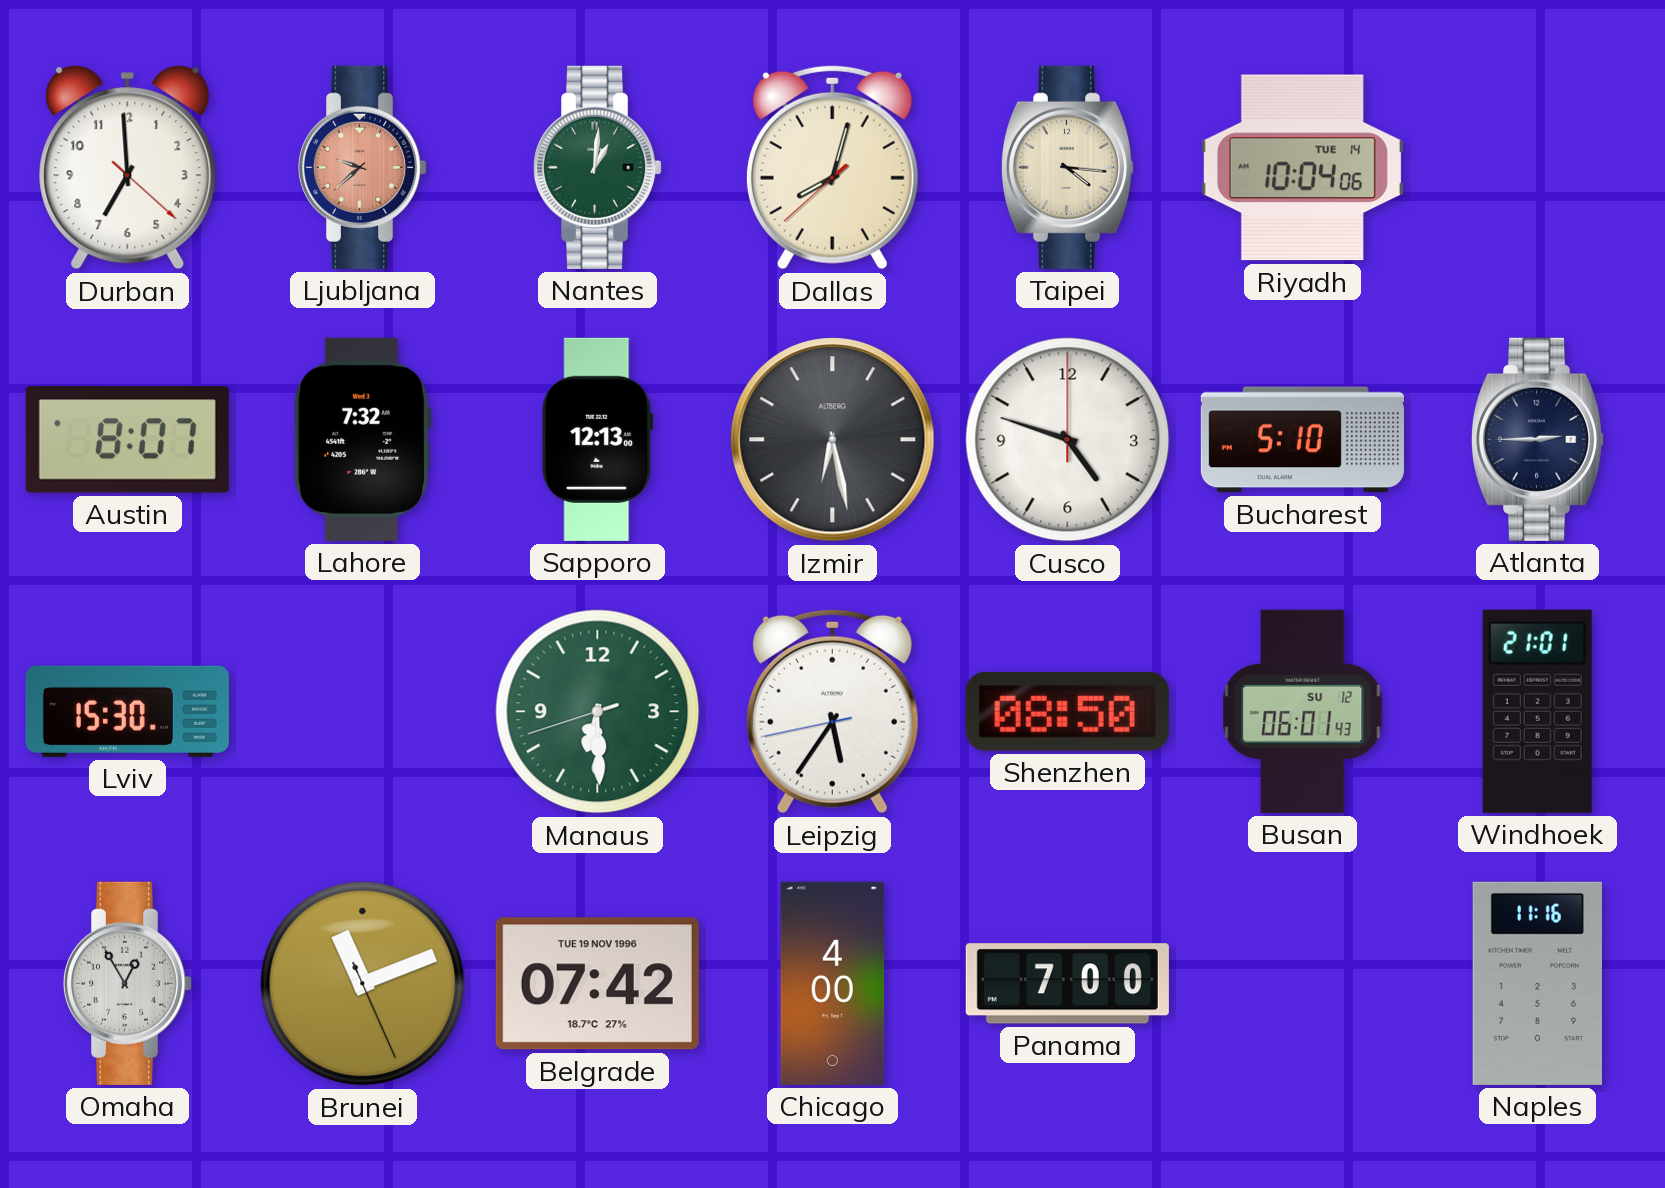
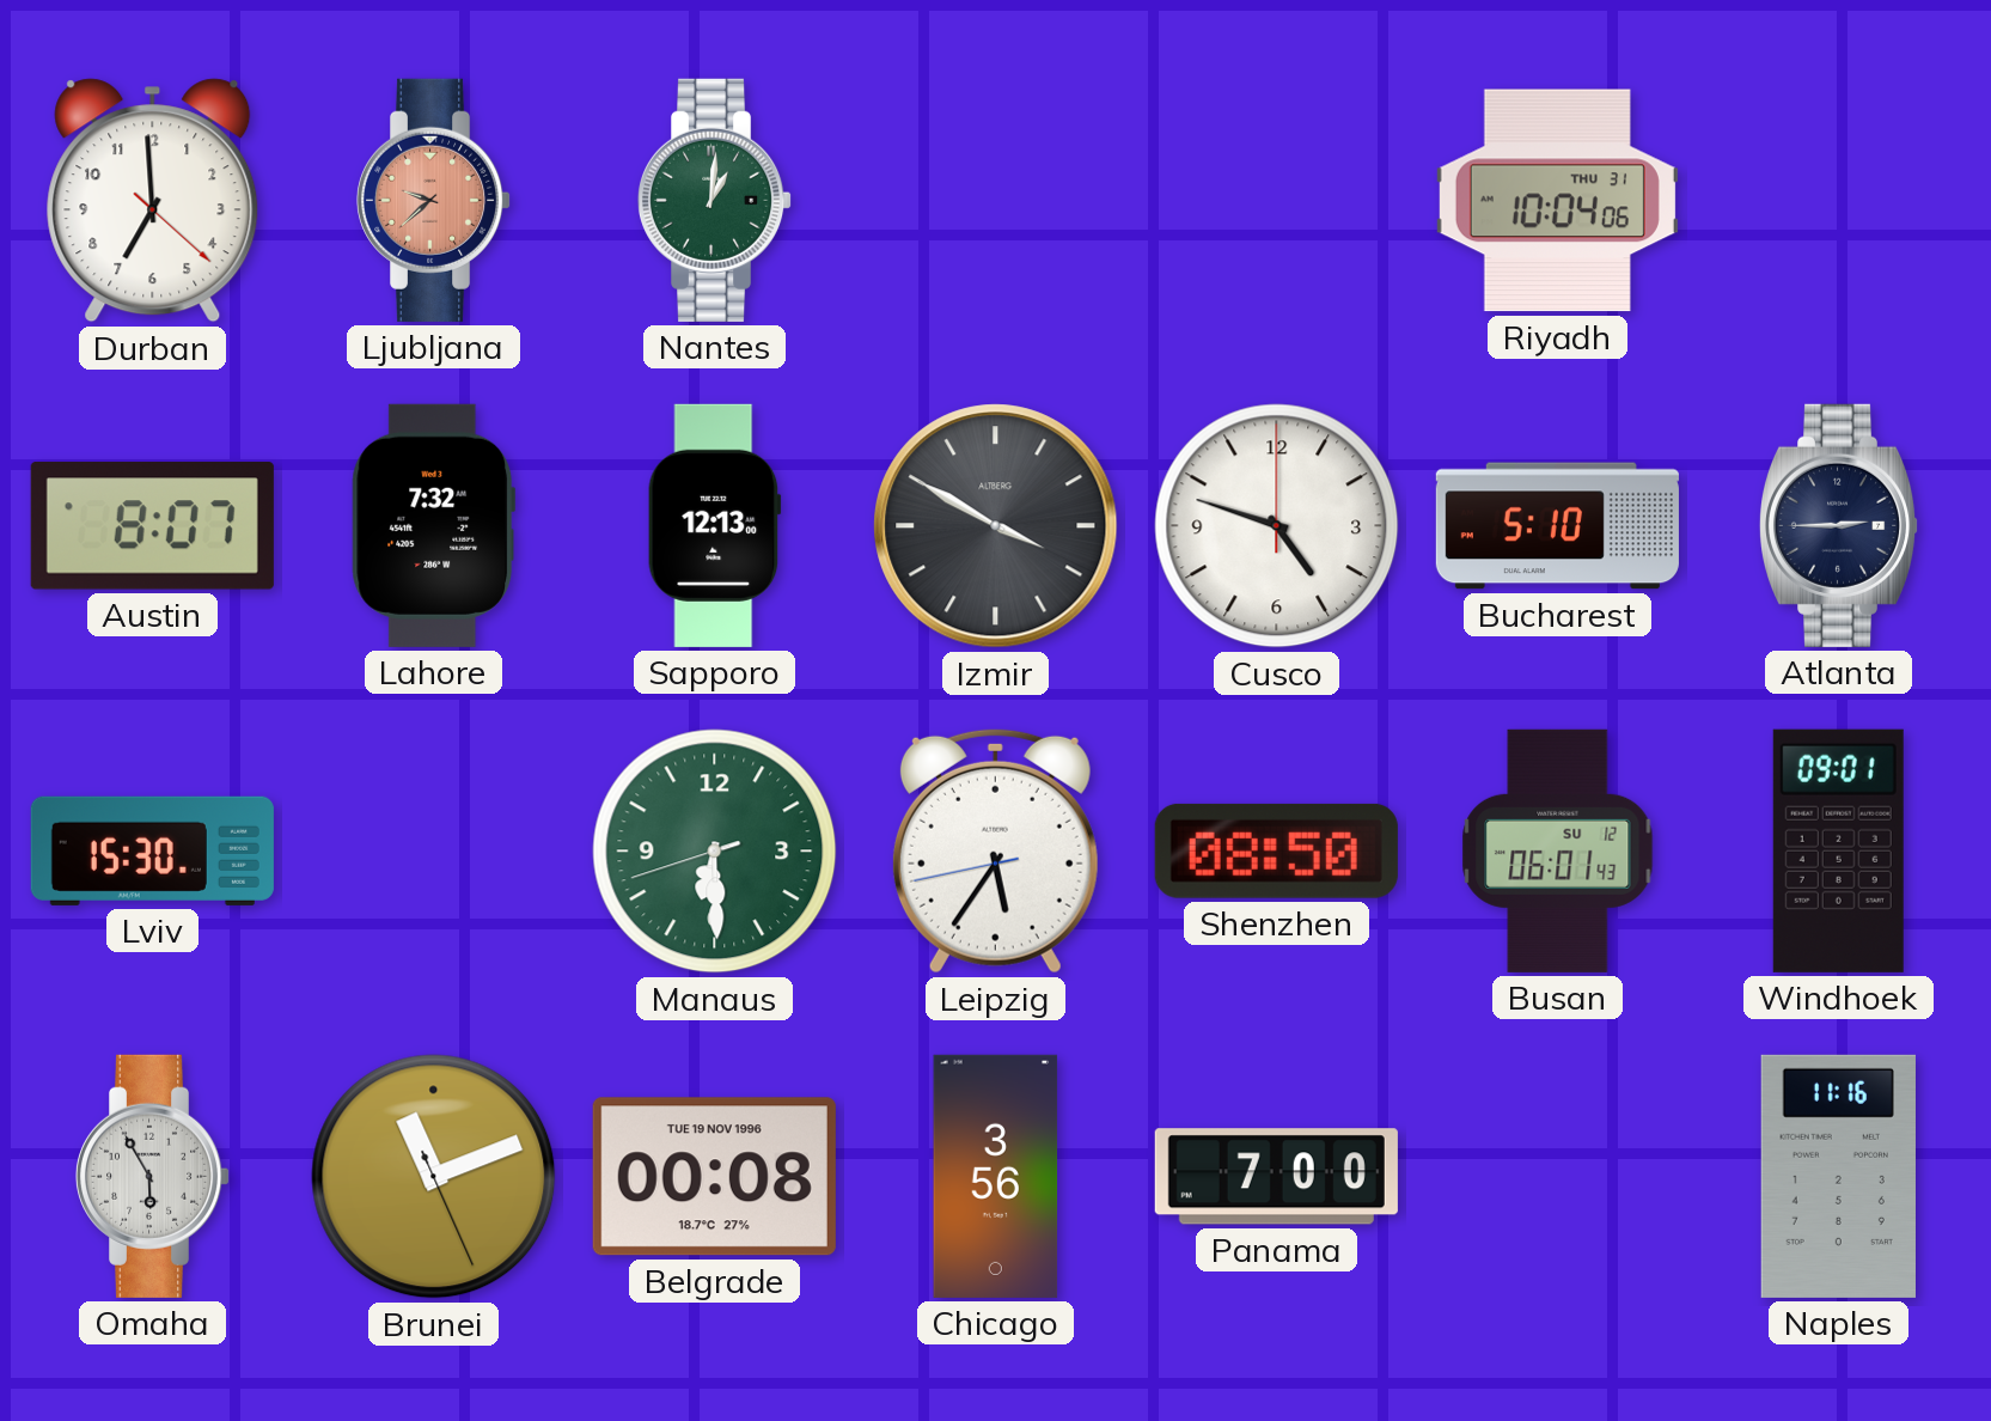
Dallas: 8:02 -> none (832, 167)
Taipei: 4:16 -> none (1068, 167)
Riyadh date: TUE 14 -> THU 31 (1557, 201)
Izmir: 6:28 -> 3:50 (996, 526)
Windhoek: 21:01 -> 09:01 (1838, 850)
Omaha: 12:55 -> 5:55 (153, 1176)
Belgrade: 07:42 -> 00:08 (714, 1177)
Chicago: 4:00 -> 3:56 (996, 1176)
